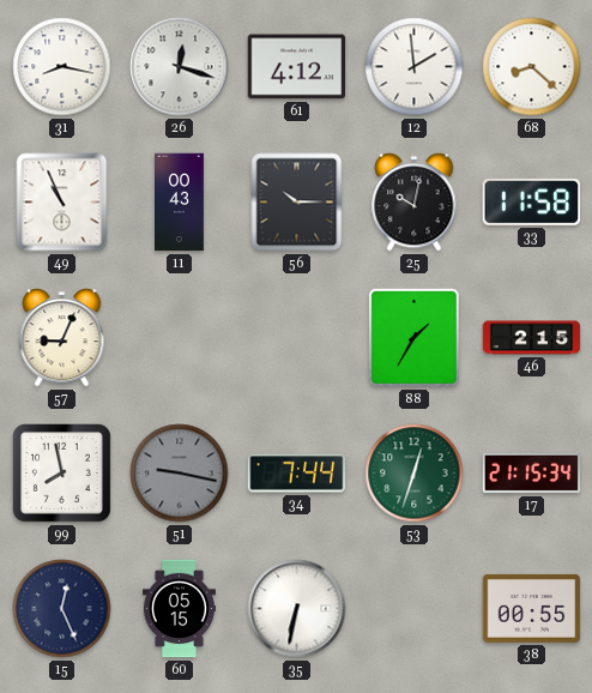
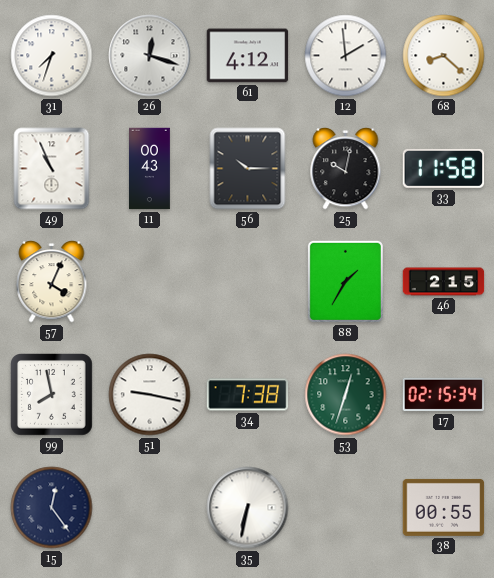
31: 8:17 -> 7:33 (52, 56)
57: 9:04 -> 4:04 (52, 282)
51 dial: grey -> white (150, 395)
34: 7:44 -> 7:38 (248, 395)
17: 21:15 -> 02:15 (444, 395)
15: 12:26 -> 12:24 (52, 508)
60: 05:15 -> none (179, 609)
